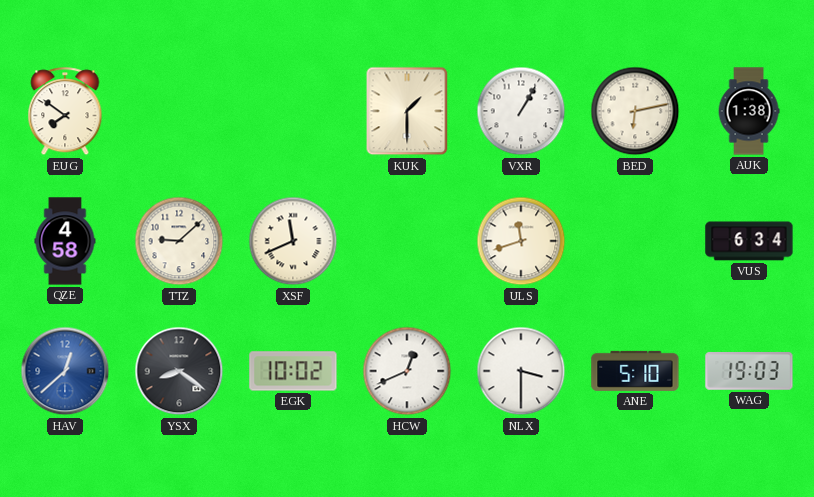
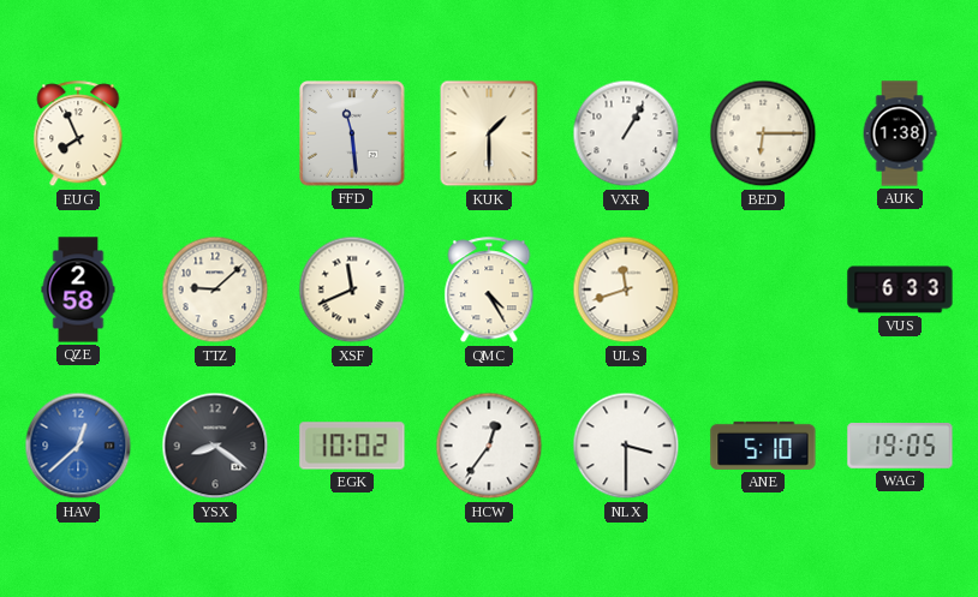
EUG: 7:51 -> 7:56 (78, 135)
FFD: none -> 11:29 (352, 133)
BED: 6:13 -> 6:15 (763, 133)
QZE: 4:58 -> 2:58 (78, 289)
QMC: none -> 4:25 (489, 291)
VUS: 6:34 -> 6:33 (900, 289)
HCW: 12:41 -> 12:36 (489, 446)
WAG: 19:03 -> 19:05 (900, 446)
